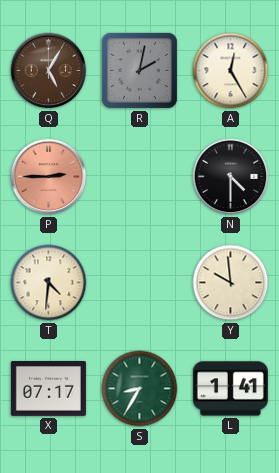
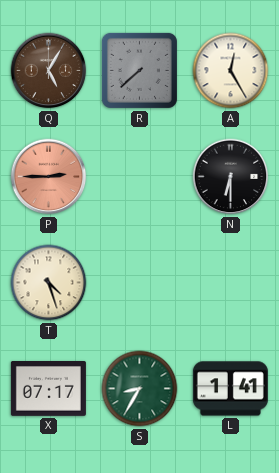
R: 2:02 -> 7:38 (139, 70)
N: 4:30 -> 6:30 (231, 177)
T: 4:31 -> 4:27 (49, 283)
Y: 9:59 -> none (231, 283)
